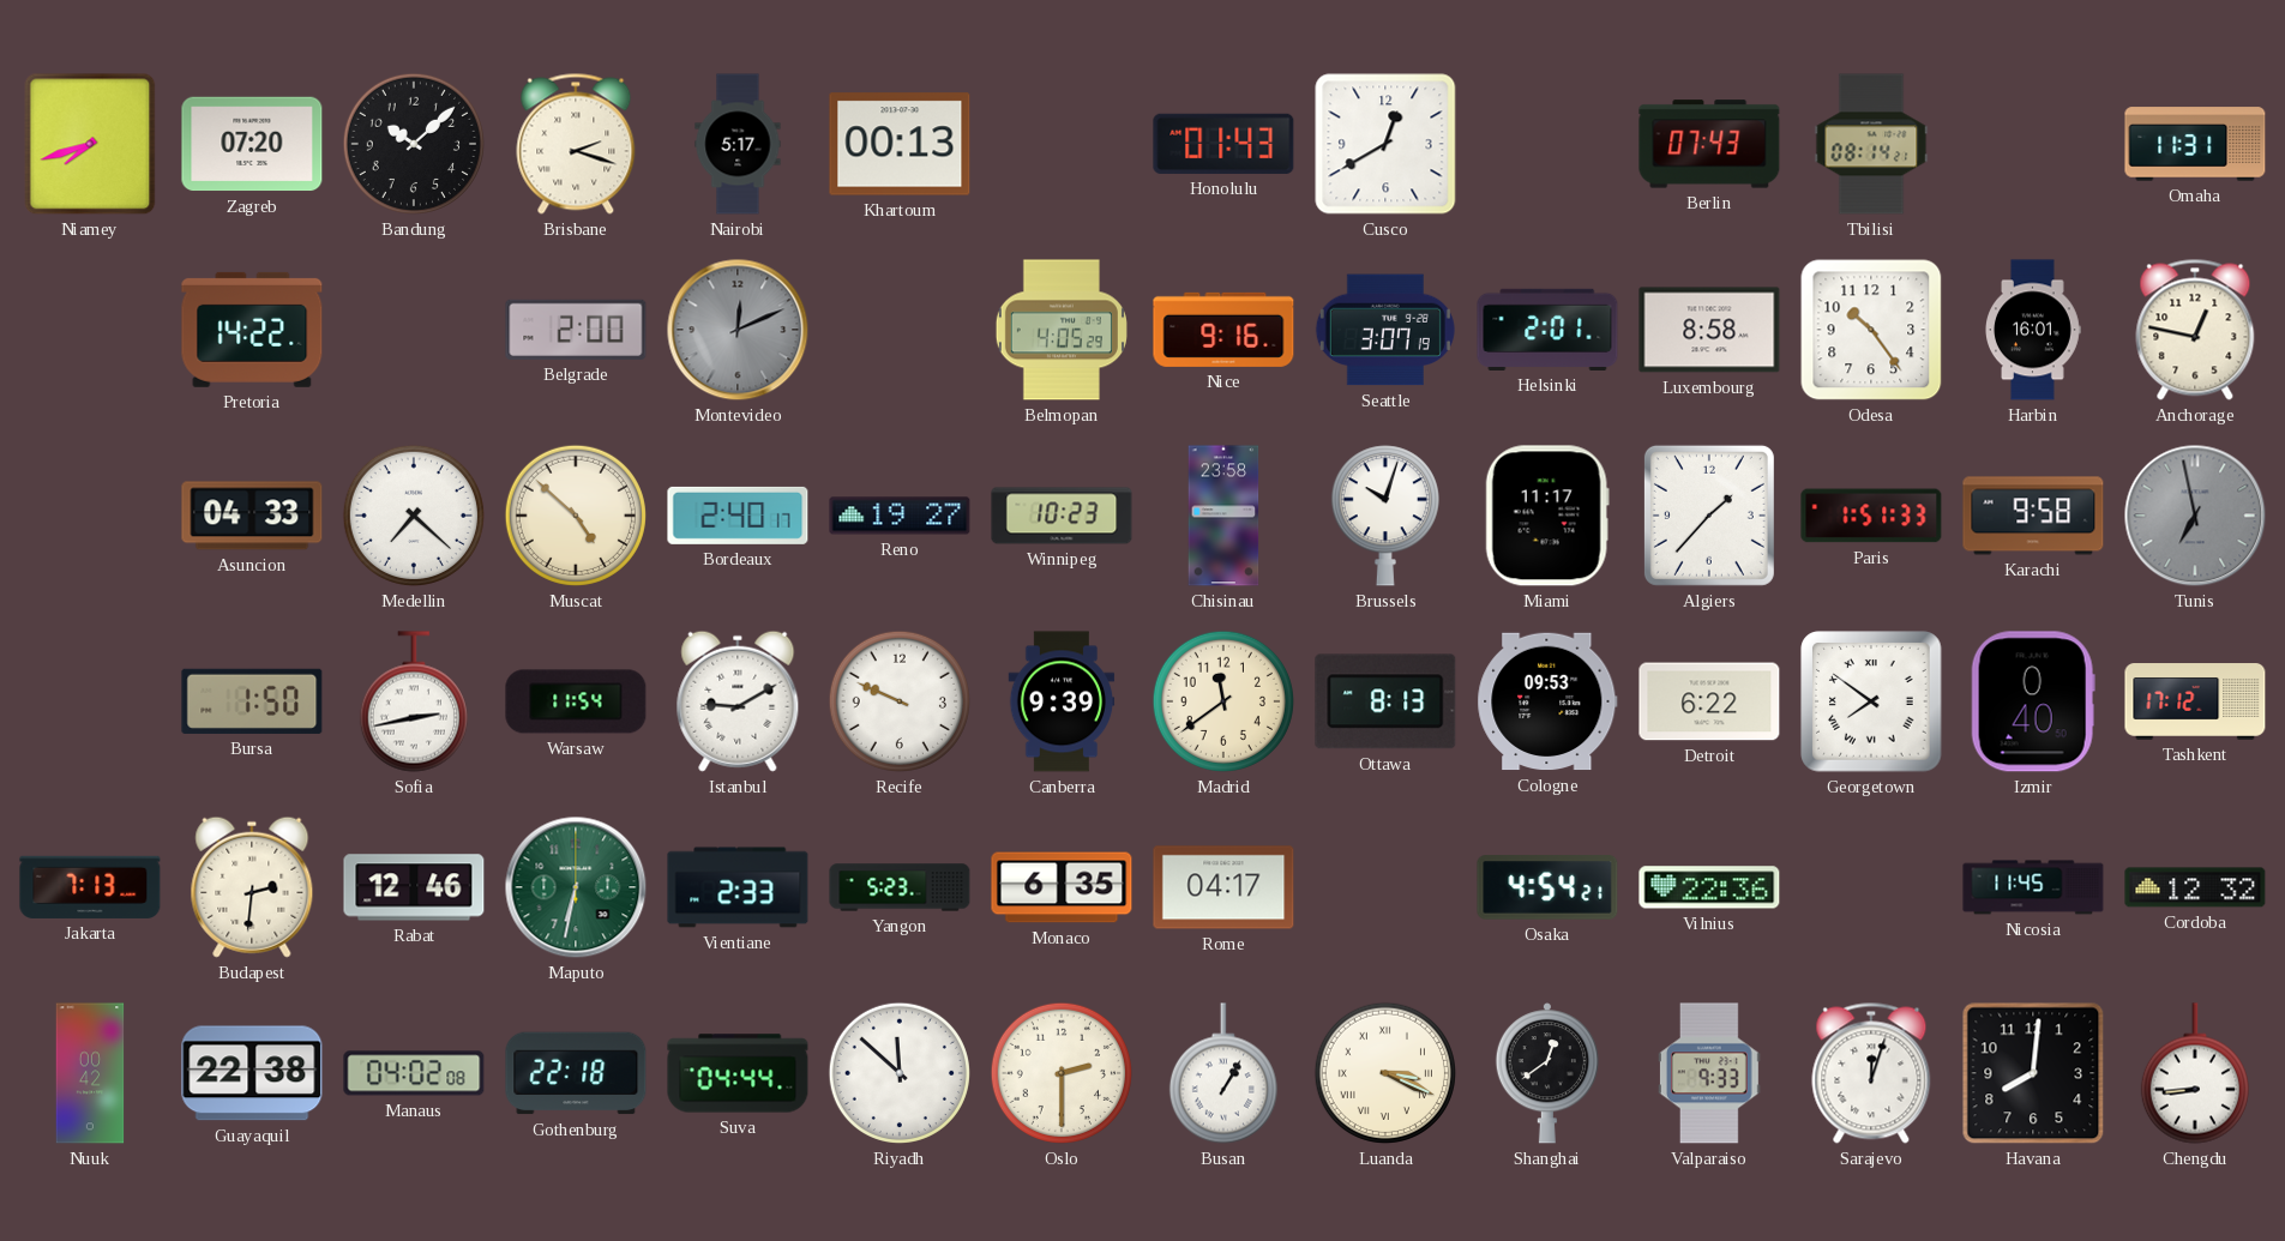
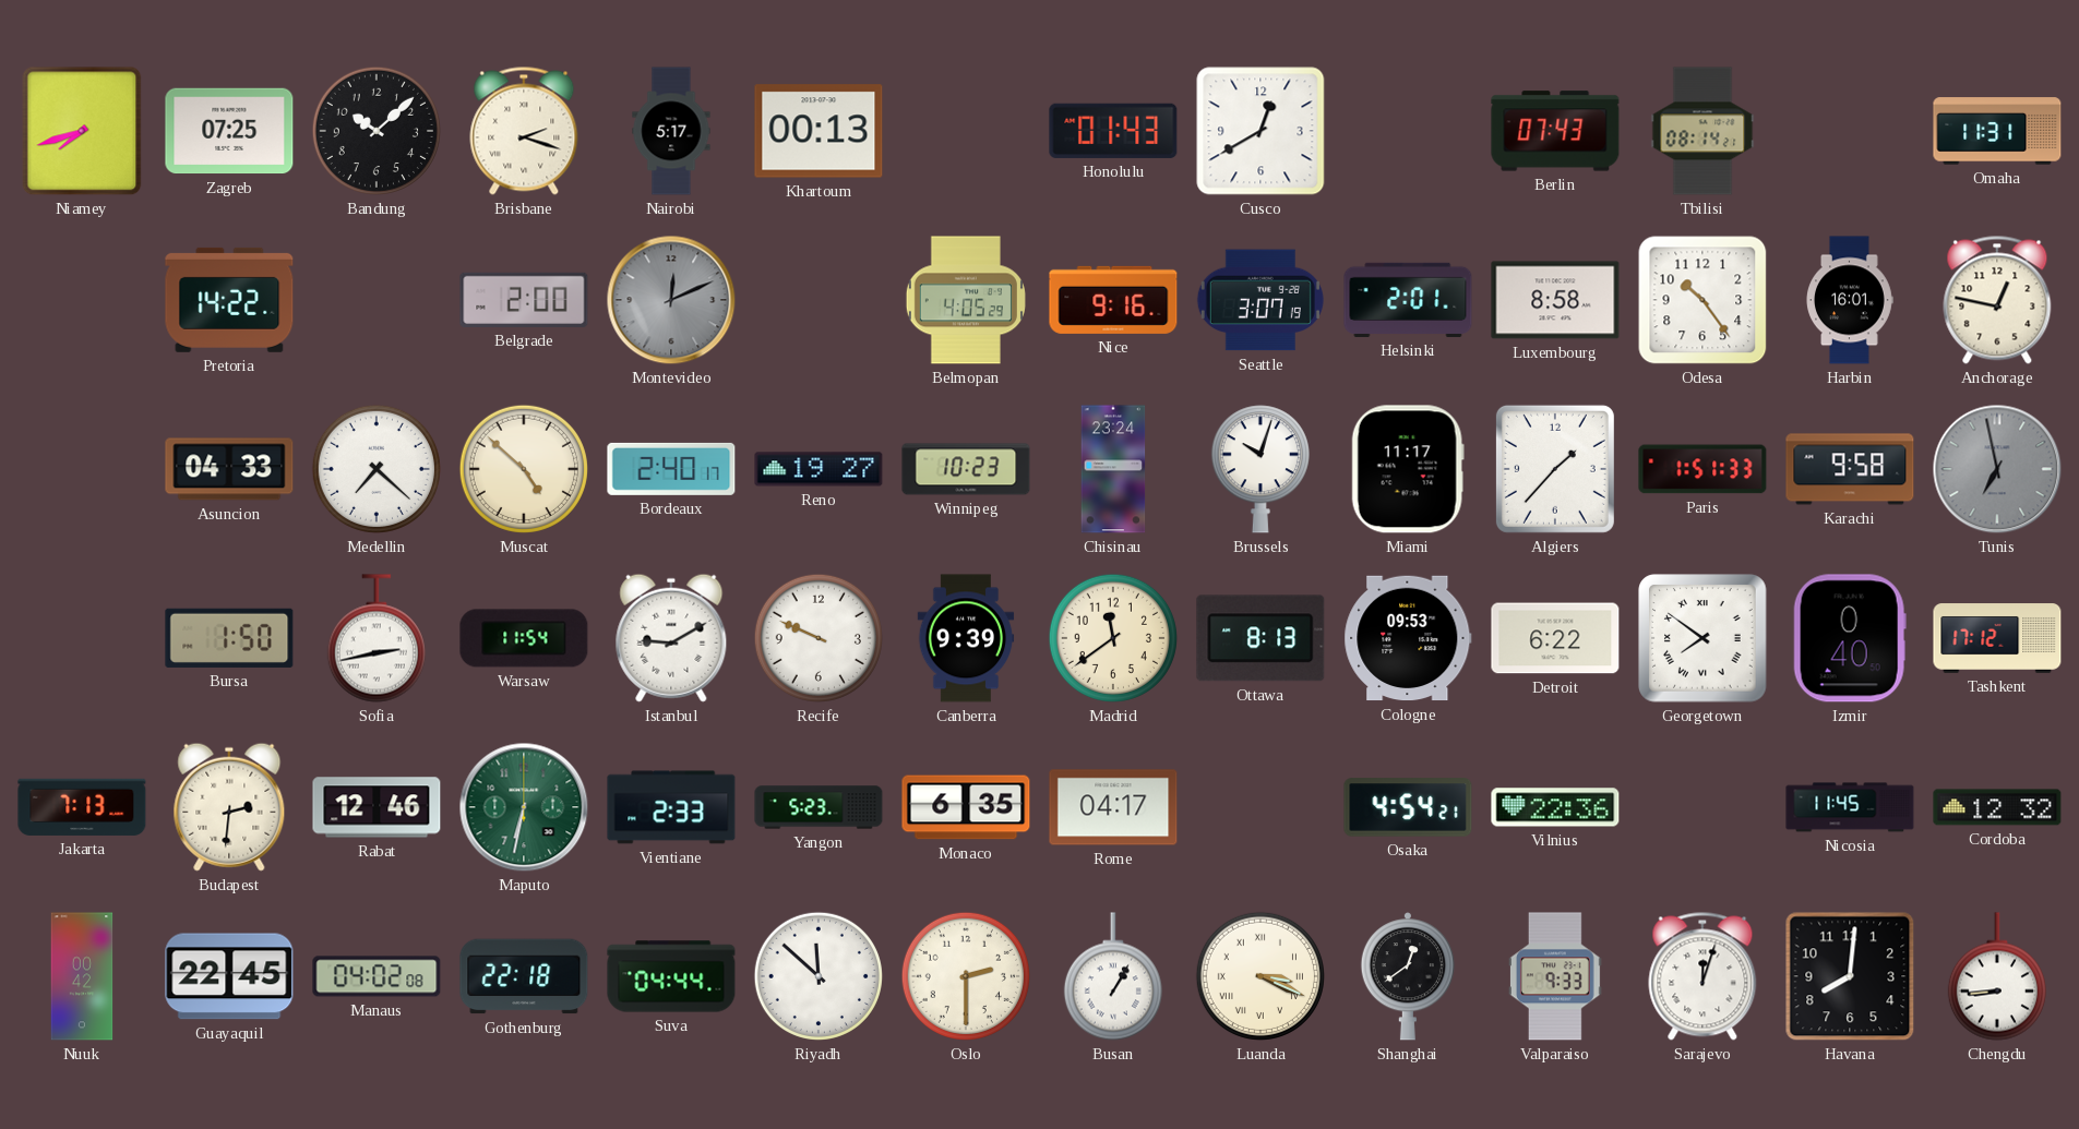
Zagreb: 07:20 -> 07:25 (229, 131)
Chisinau: 23:58 -> 23:24 (1113, 469)
Guayaquil: 22:38 -> 22:45 (229, 976)
